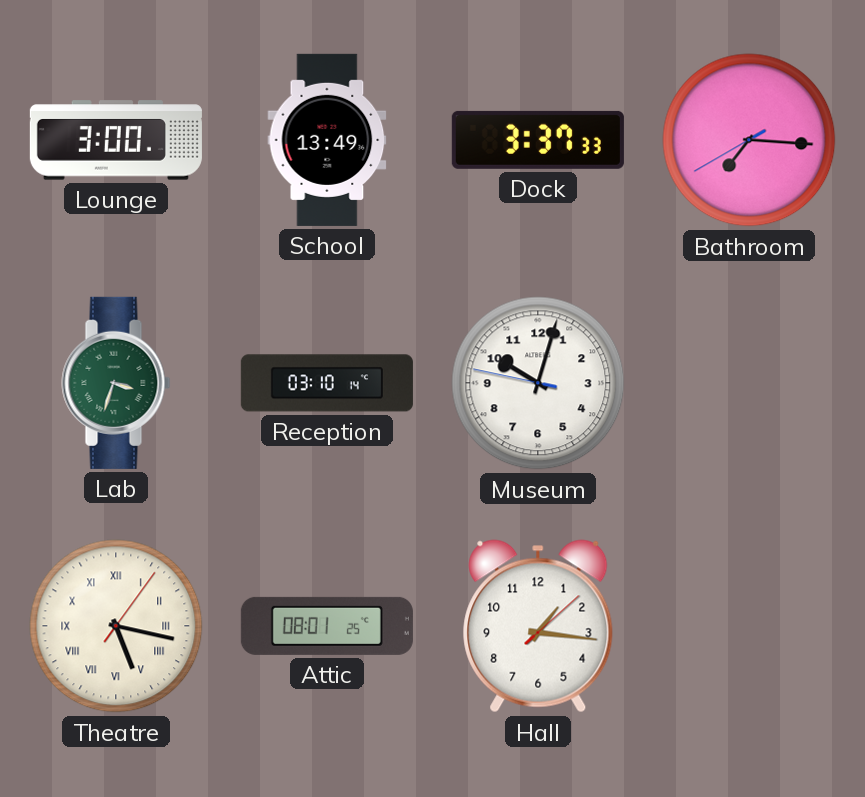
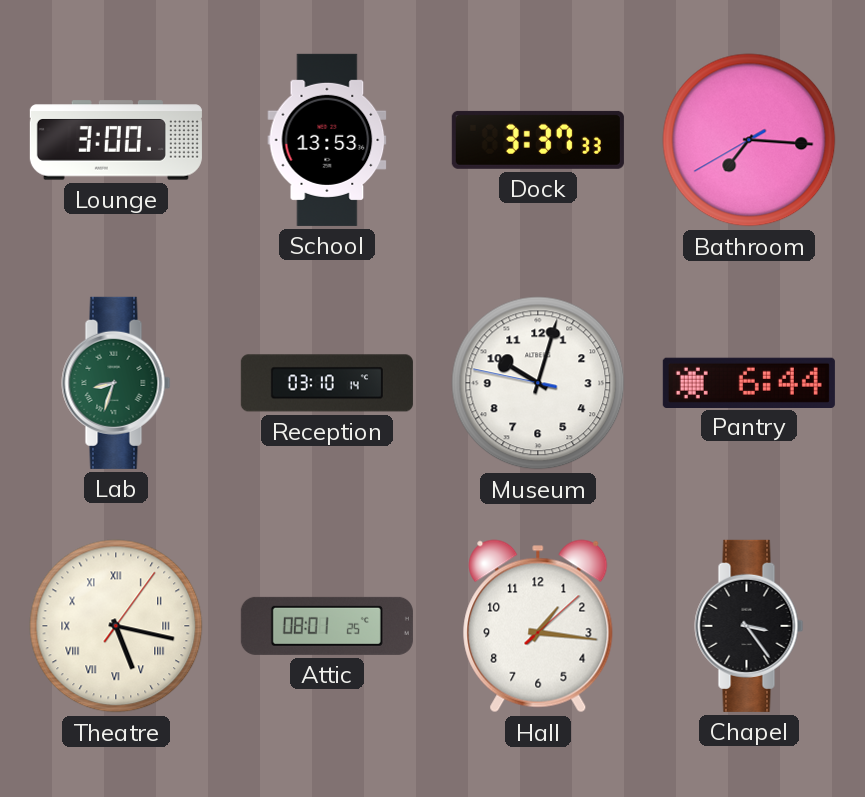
School: 13:49 -> 13:53 (327, 140)
Lab: 3:33 -> 8:33 (116, 383)
Pantry: none -> 6:44 (749, 382)
Chapel: none -> 3:24 (749, 626)
